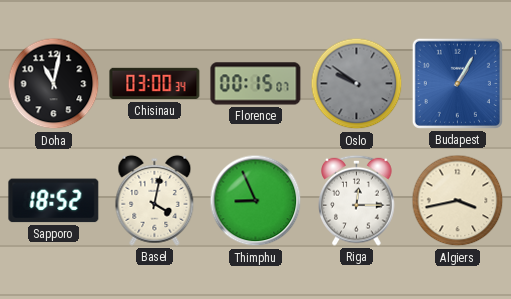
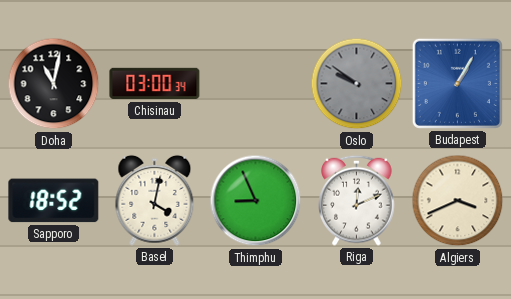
Florence: 00:15 -> none (256, 84)
Riga: 12:15 -> 12:11 (357, 200)
Algiers: 3:43 -> 3:41 (458, 201)
